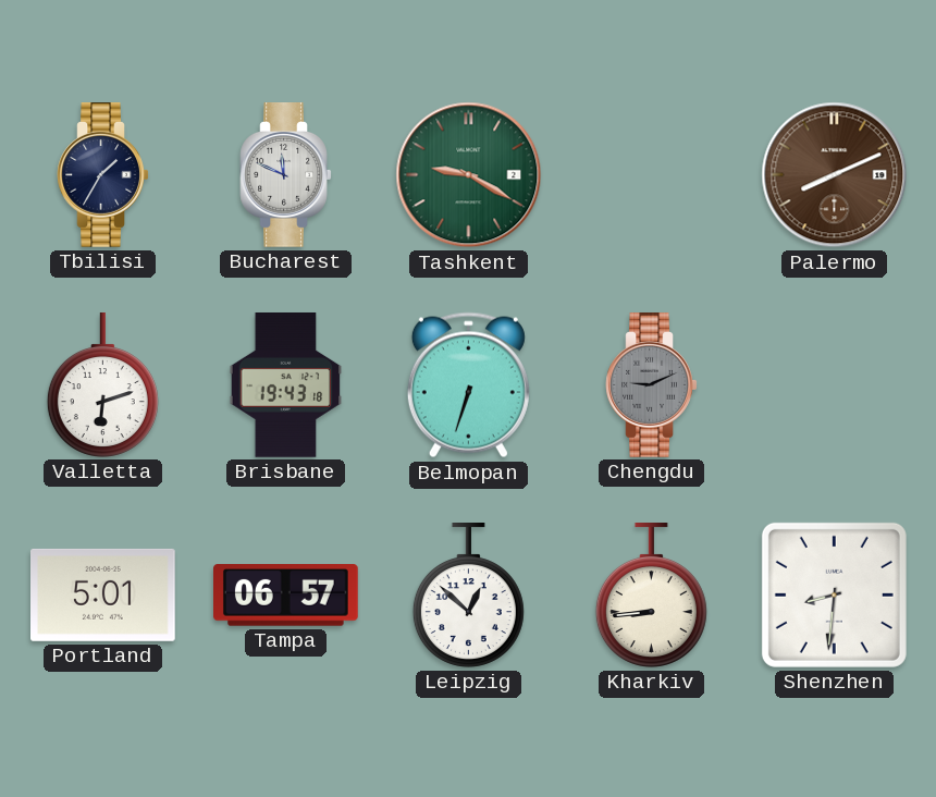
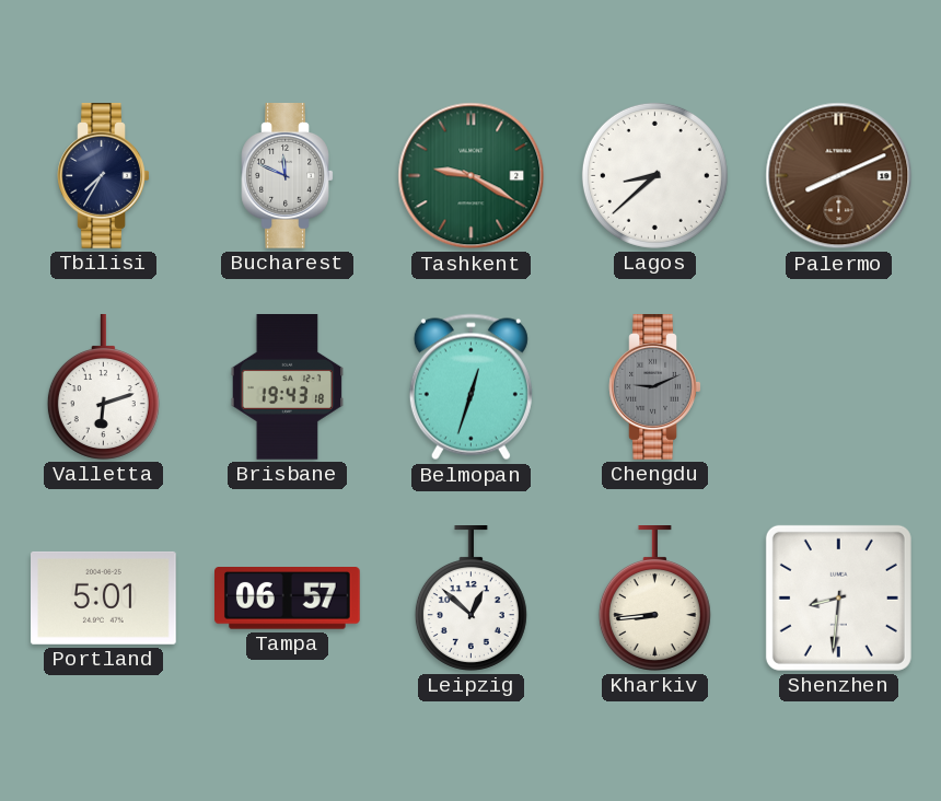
Tbilisi: 1:35 -> 7:35 (104, 176)
Lagos: none -> 8:38 (654, 175)
Belmopan: 6:33 -> 12:33 (471, 387)
